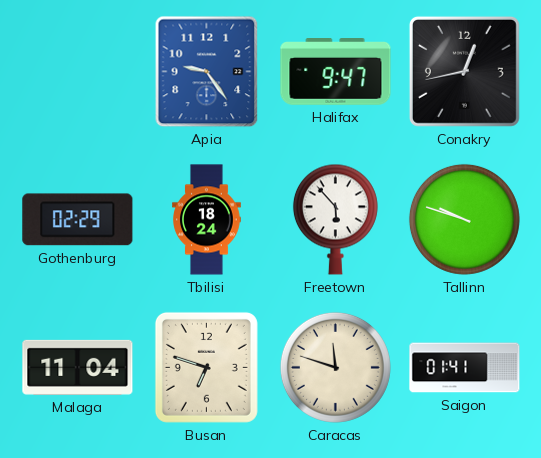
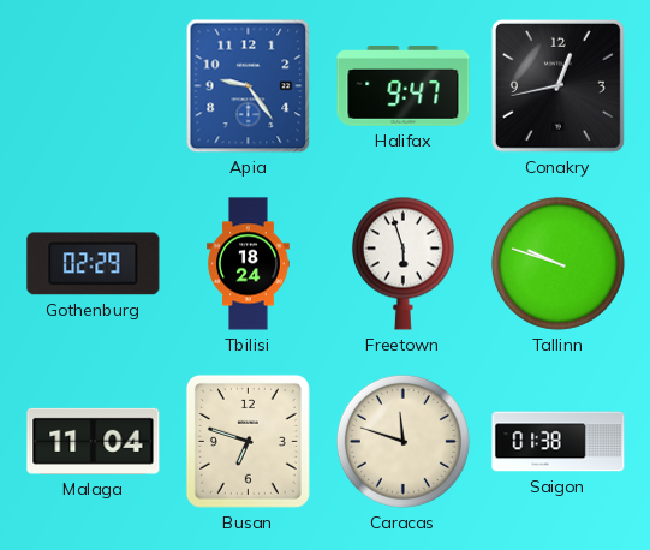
Freetown: 5:53 -> 5:57 (402, 263)
Saigon: 01:41 -> 01:38 (559, 442)
